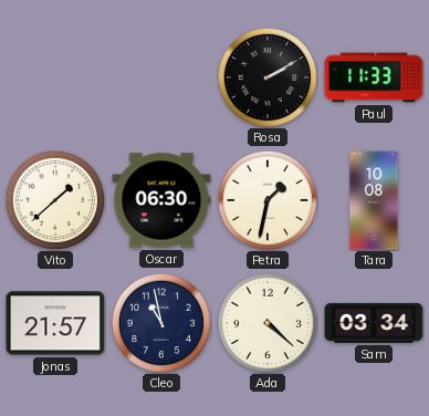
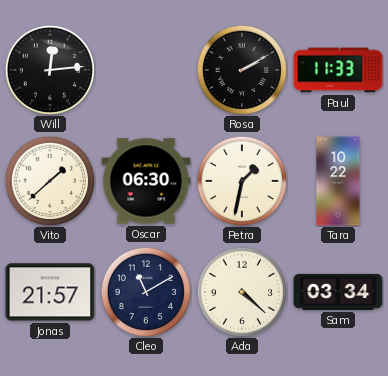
Will: none -> 12:14 (49, 69)
Tara: 10:08 -> 10:22 (338, 181)
Cleo: 10:58 -> 11:10 (145, 291)
